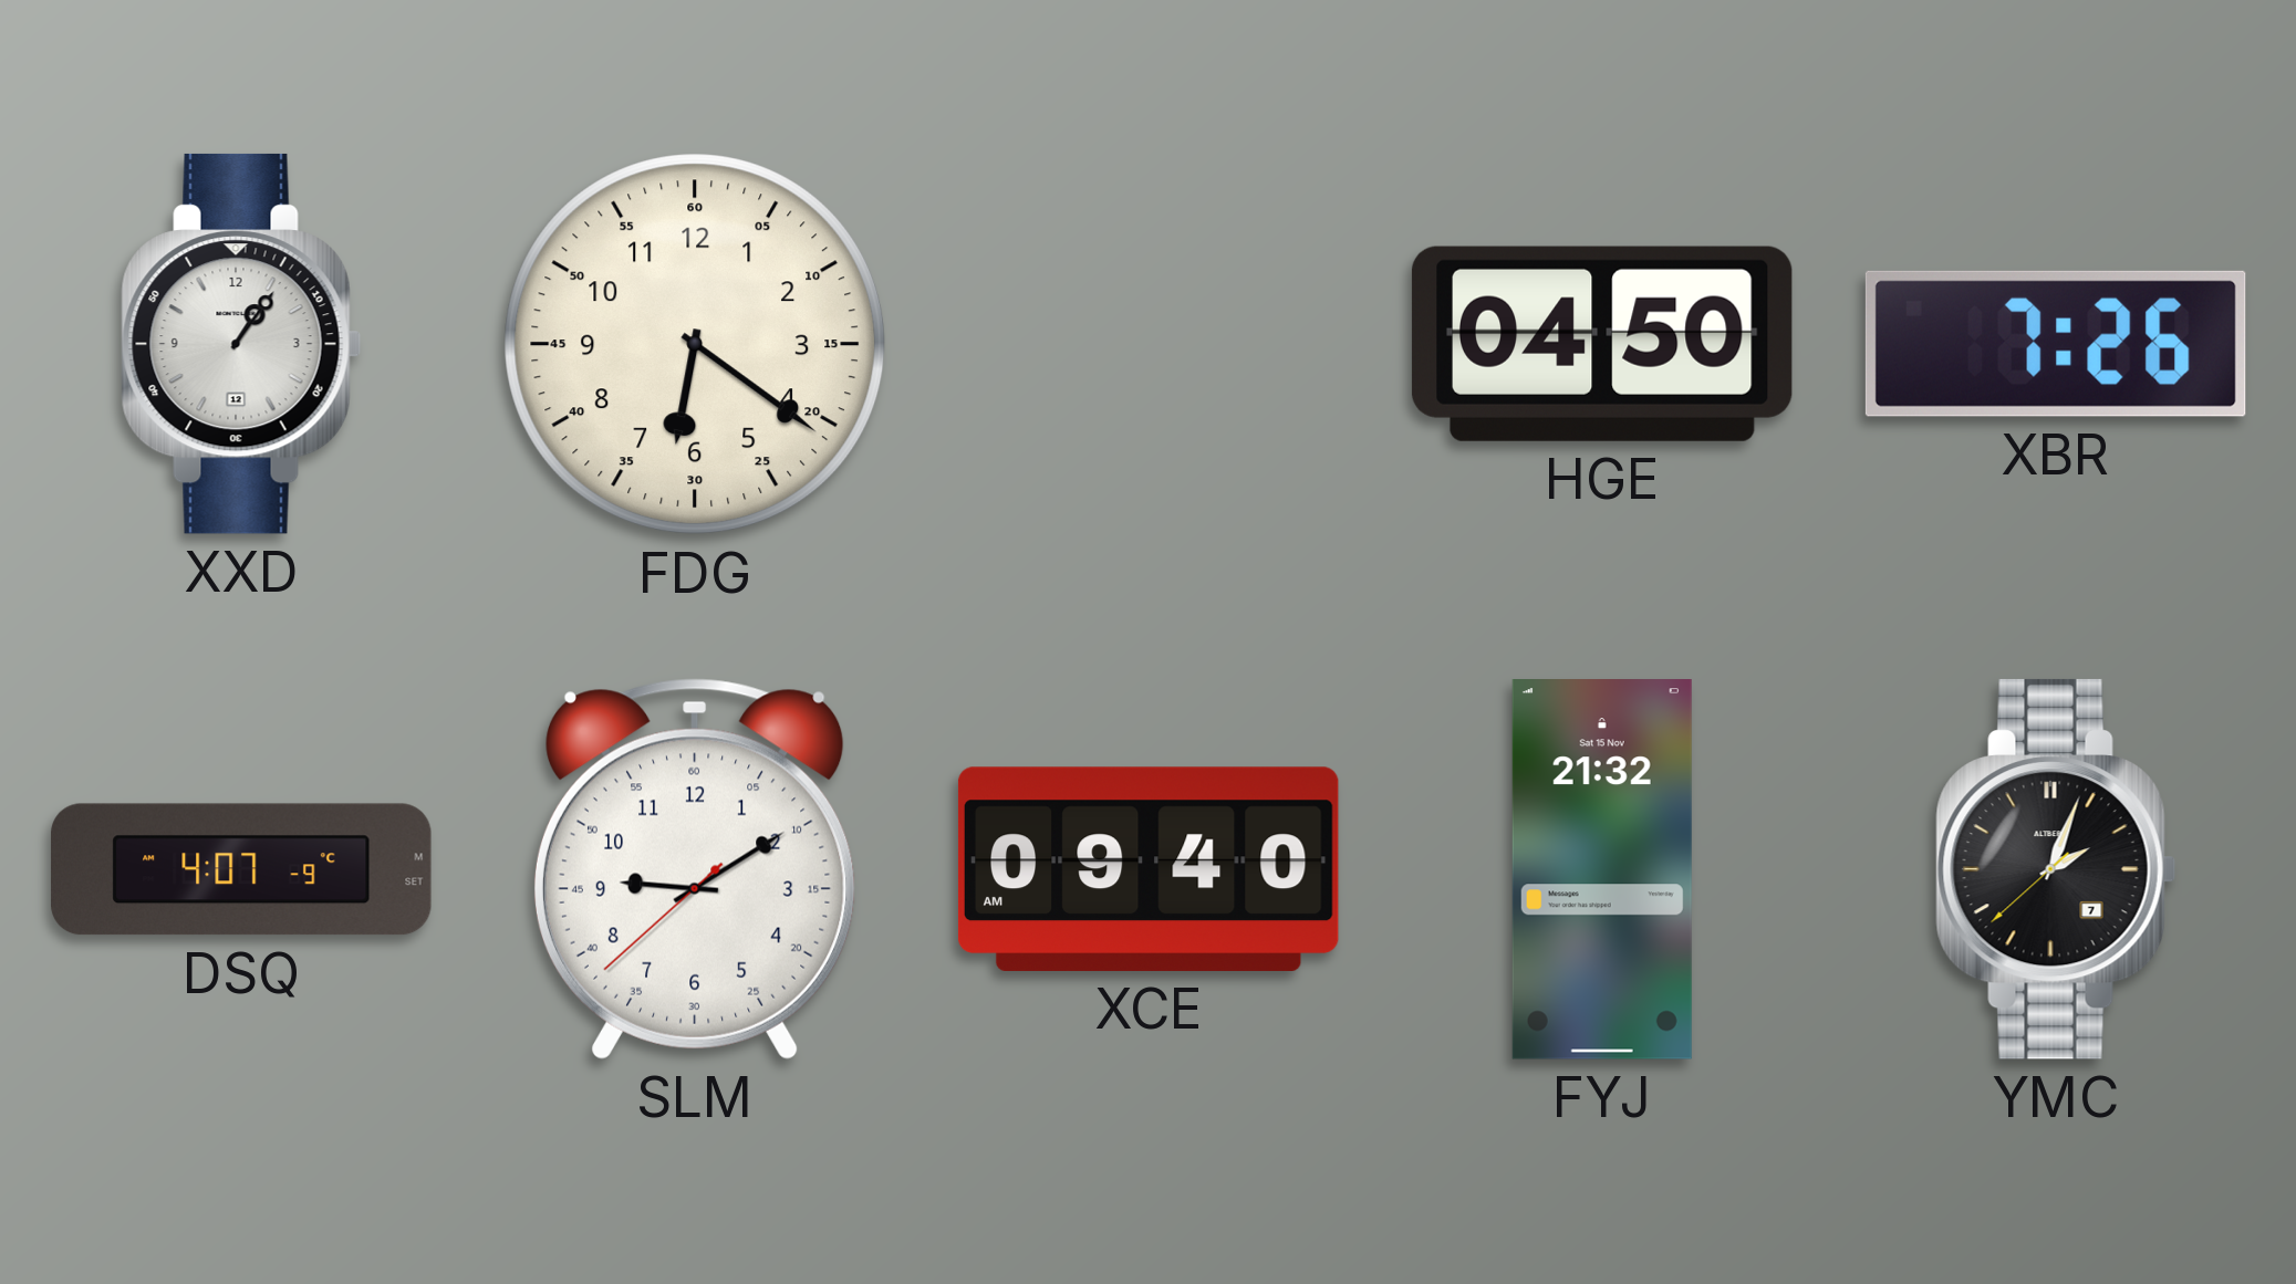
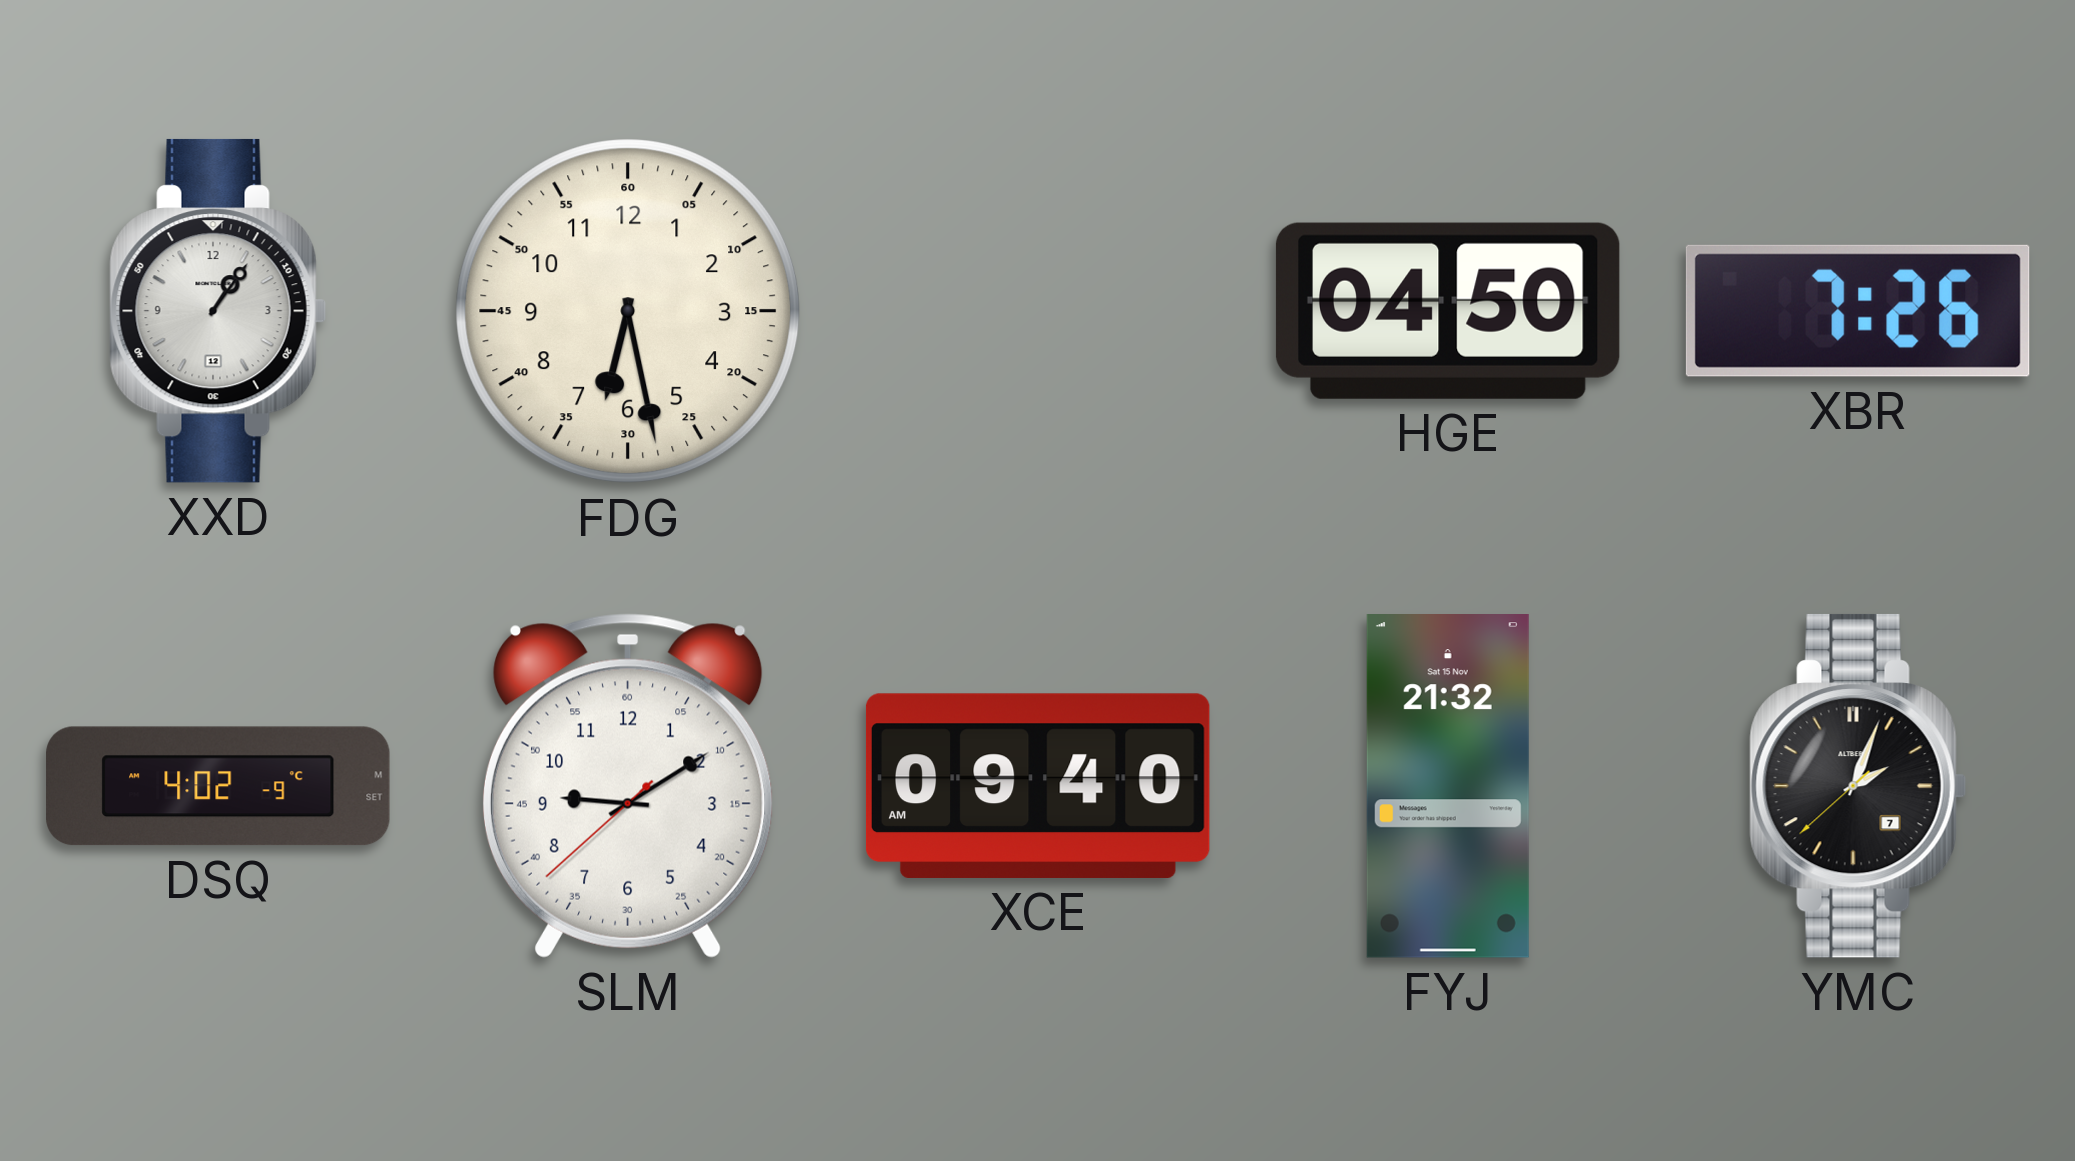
FDG: 6:21 -> 6:28 (628, 311)
DSQ: 4:07 -> 4:02 (218, 786)
